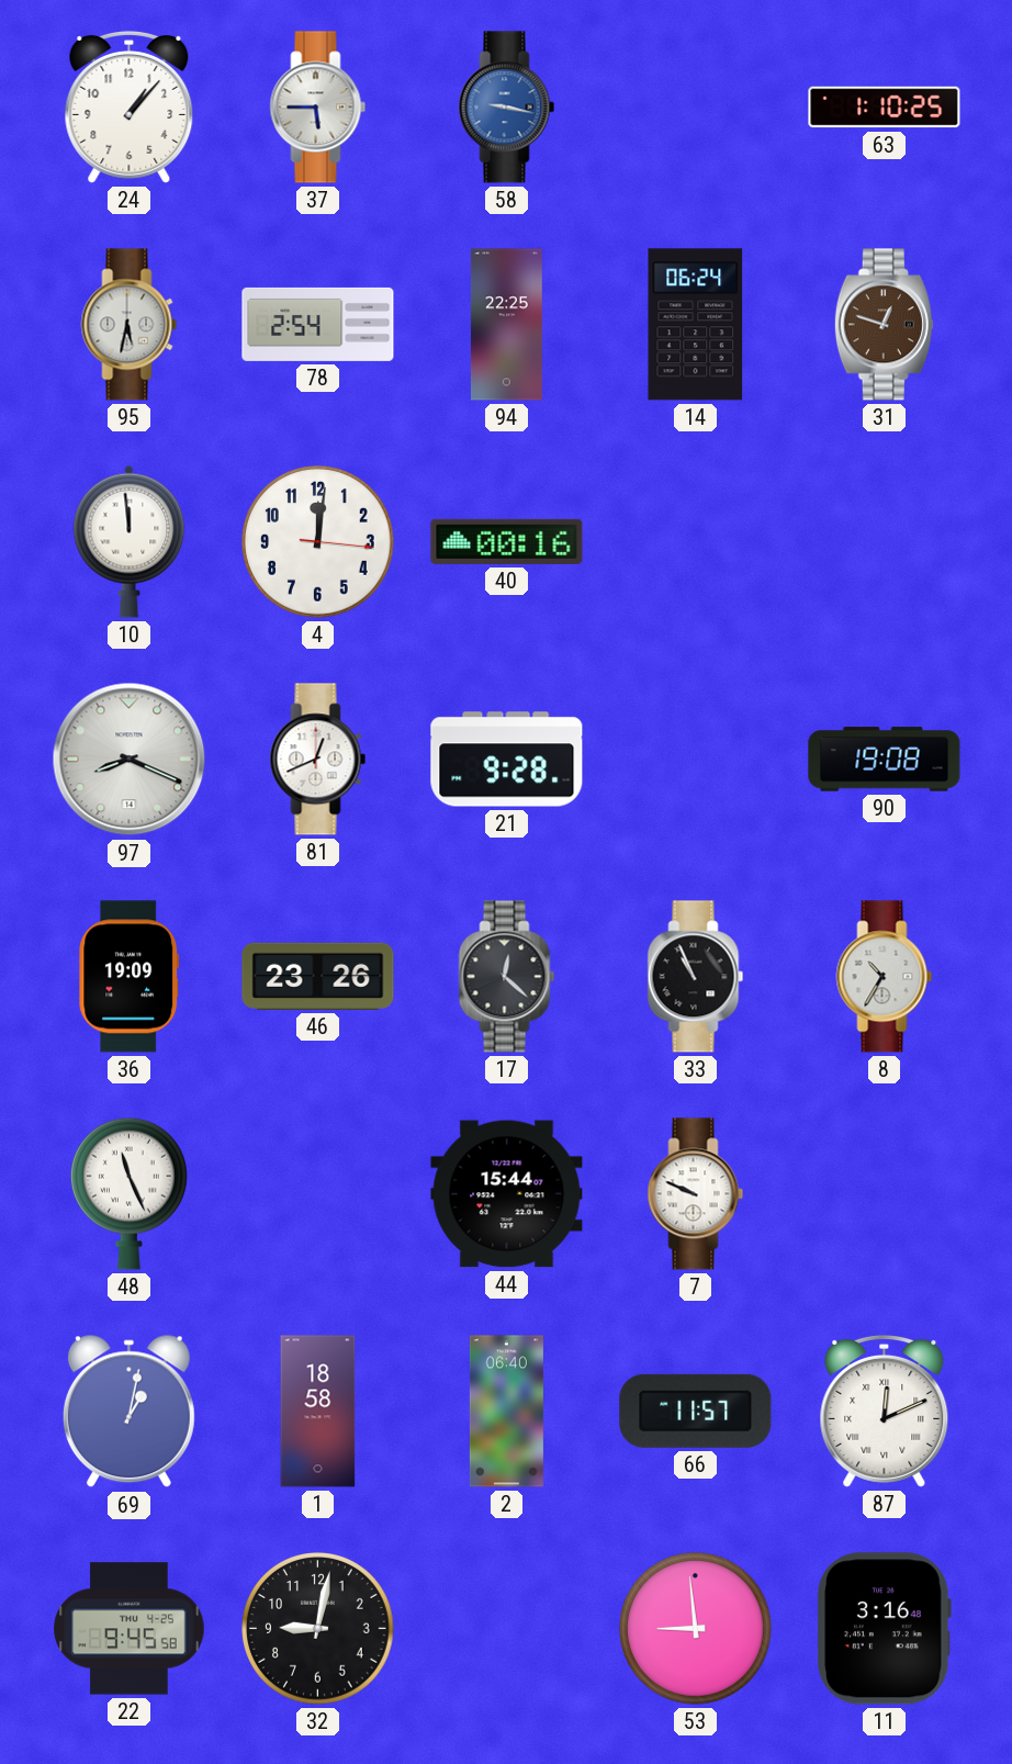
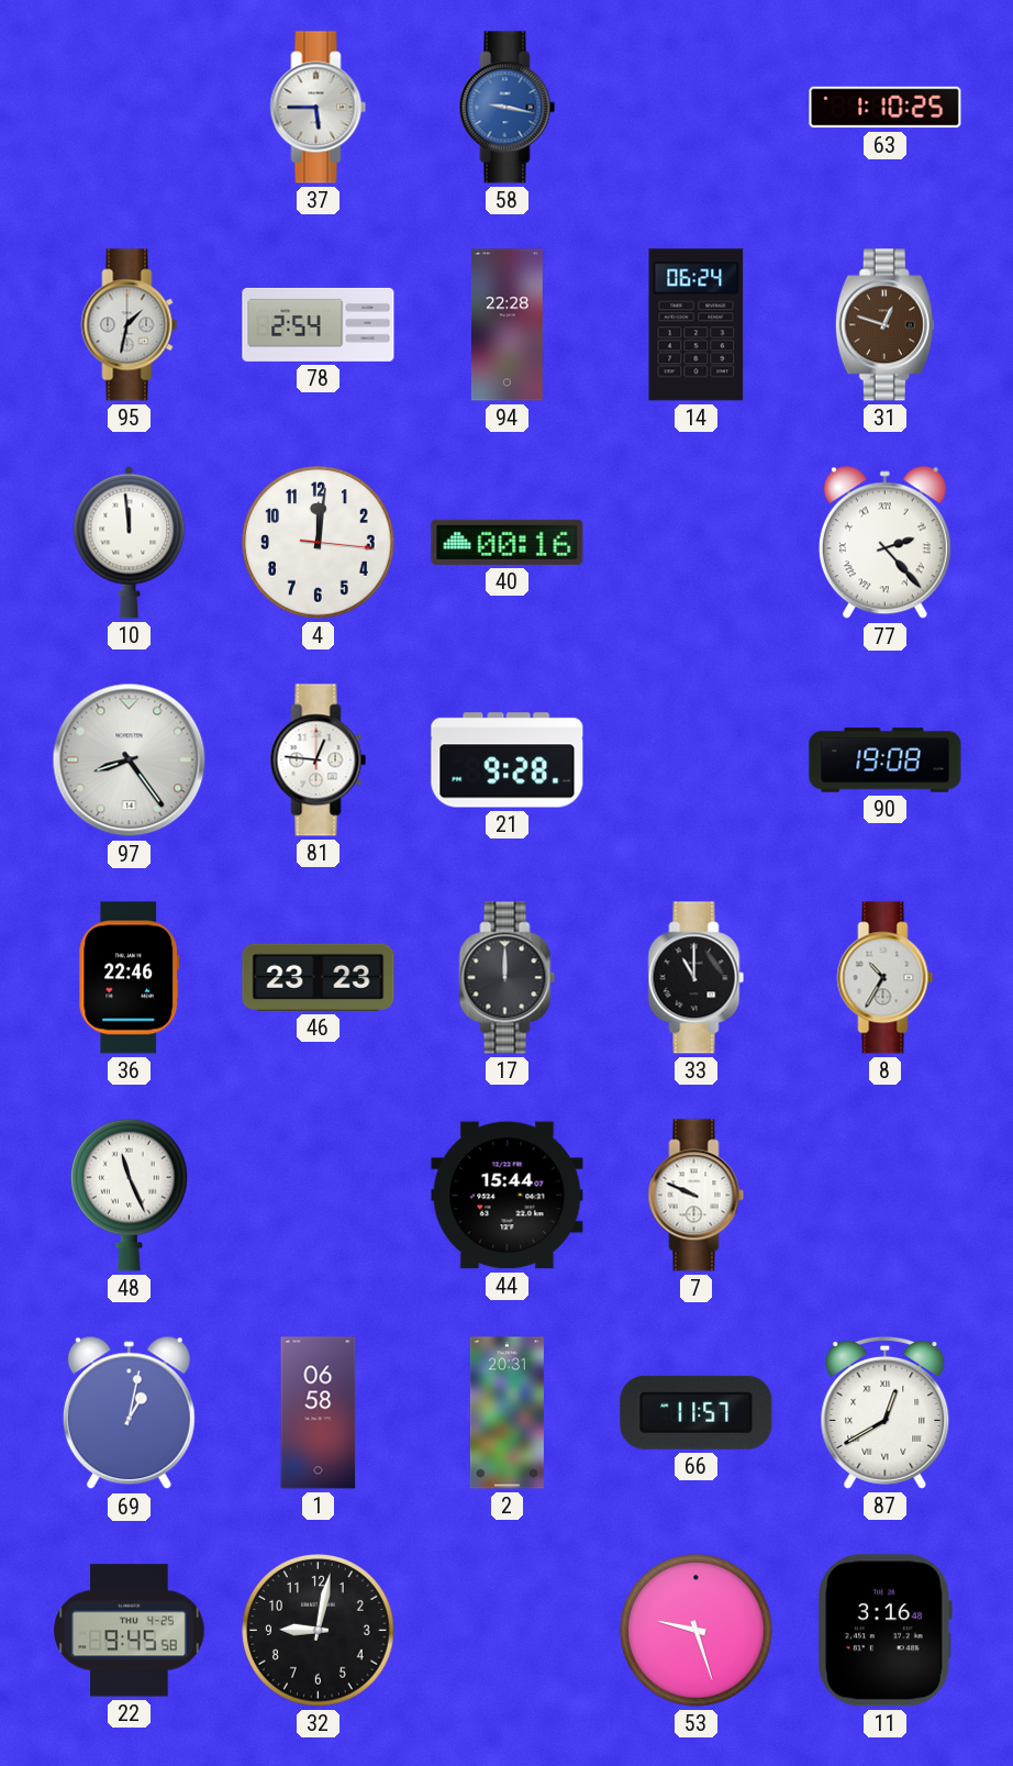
24: 1:07 -> none (130, 106)
95: 5:32 -> 1:32 (130, 325)
94: 22:25 -> 22:28 (508, 325)
77: none -> 2:23 (884, 543)
97: 8:19 -> 8:24 (130, 760)
81: 12:41 -> 12:46 (319, 760)
36: 19:09 -> 22:46 (130, 978)
46: 23:26 -> 23:23 (319, 977)
17: 12:22 -> 12:00 (508, 978)
33: 10:56 -> 11:00 (697, 978)
1: 18:58 -> 06:58 (319, 1413)
2: 06:40 -> 20:31 (506, 1413)
87: 12:11 -> 12:40 (886, 1412)
53: 8:59 -> 9:27 (697, 1631)
